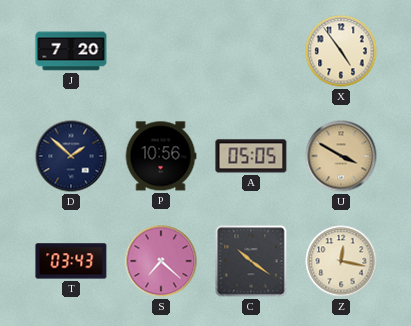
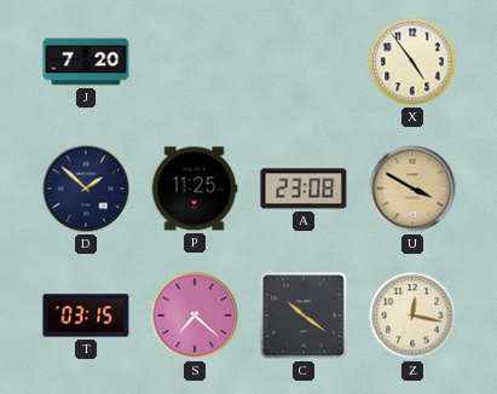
P: 10:56 -> 11:25 (195, 189)
A: 05:05 -> 23:08 (304, 189)
T: 03:43 -> 03:15 (86, 315)
